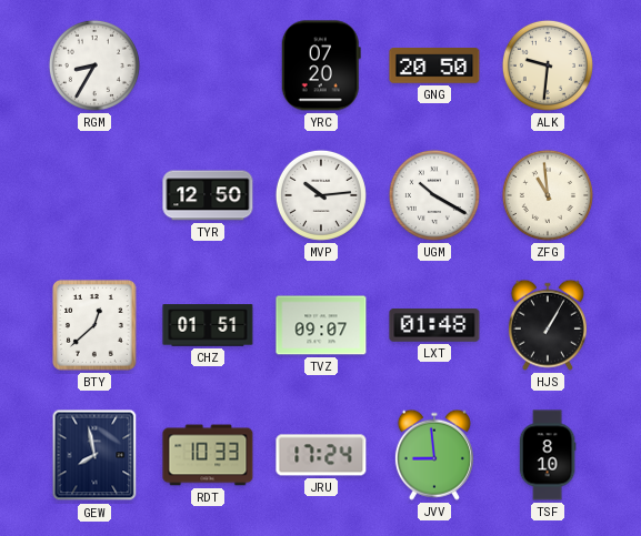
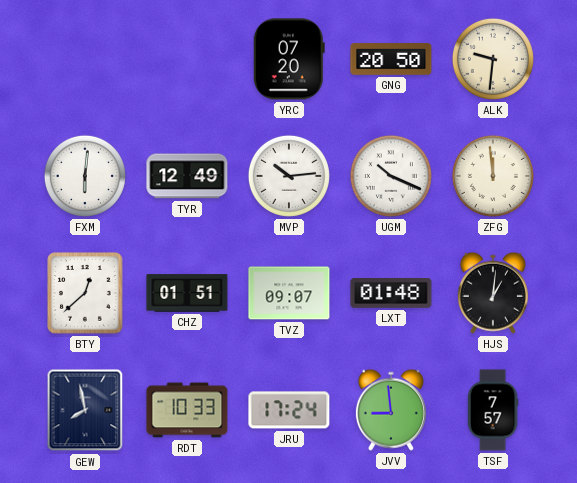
RGM: 8:35 -> none (94, 65)
FXM: none -> 6:01 (85, 176)
TYR: 12:50 -> 12:49 (187, 176)
UGM: 10:20 -> 10:19 (391, 176)
ZFG: 10:59 -> 11:59 (493, 176)
HJS: 1:05 -> 1:01 (493, 293)
TSF: 8:10 -> 7:57 (493, 410)
